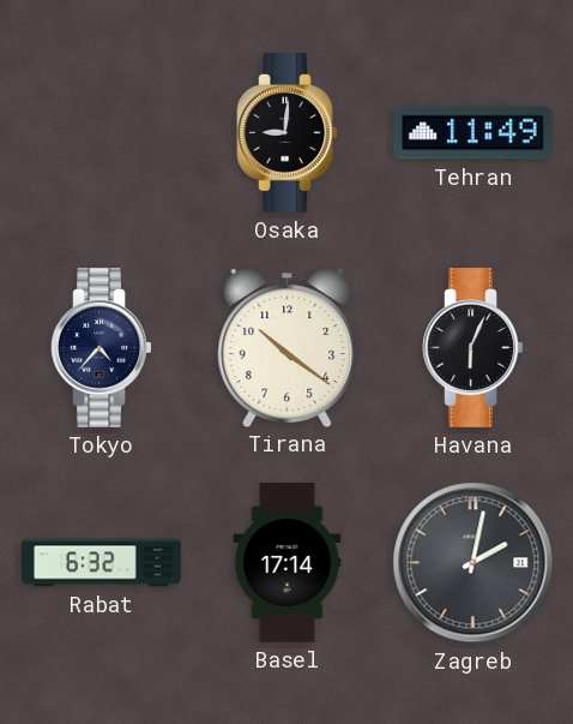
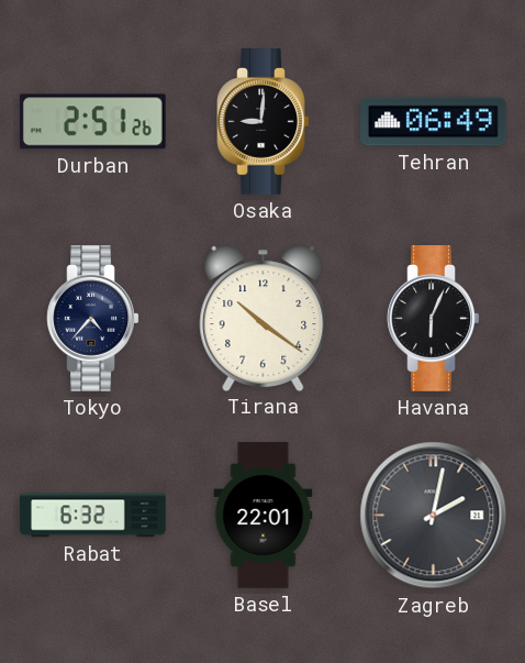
Durban: none -> 2:51 (92, 122)
Tehran: 11:49 -> 06:49 (434, 122)
Basel: 17:14 -> 22:01 (264, 516)
